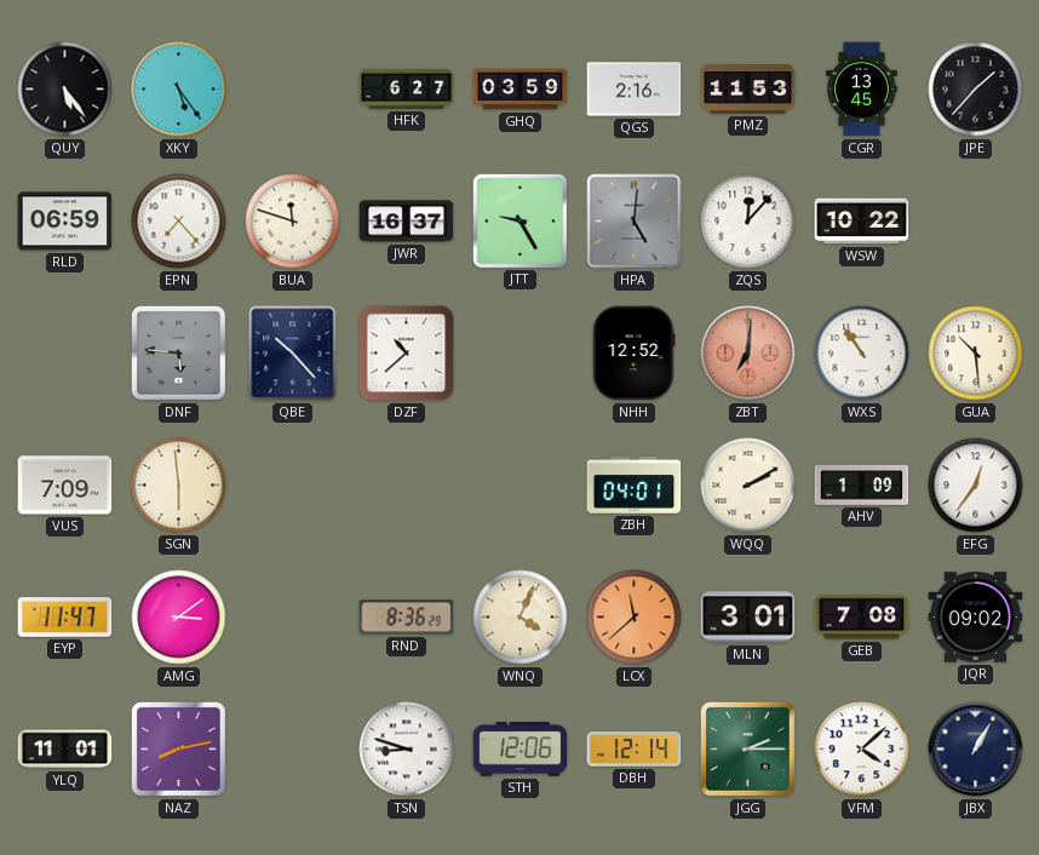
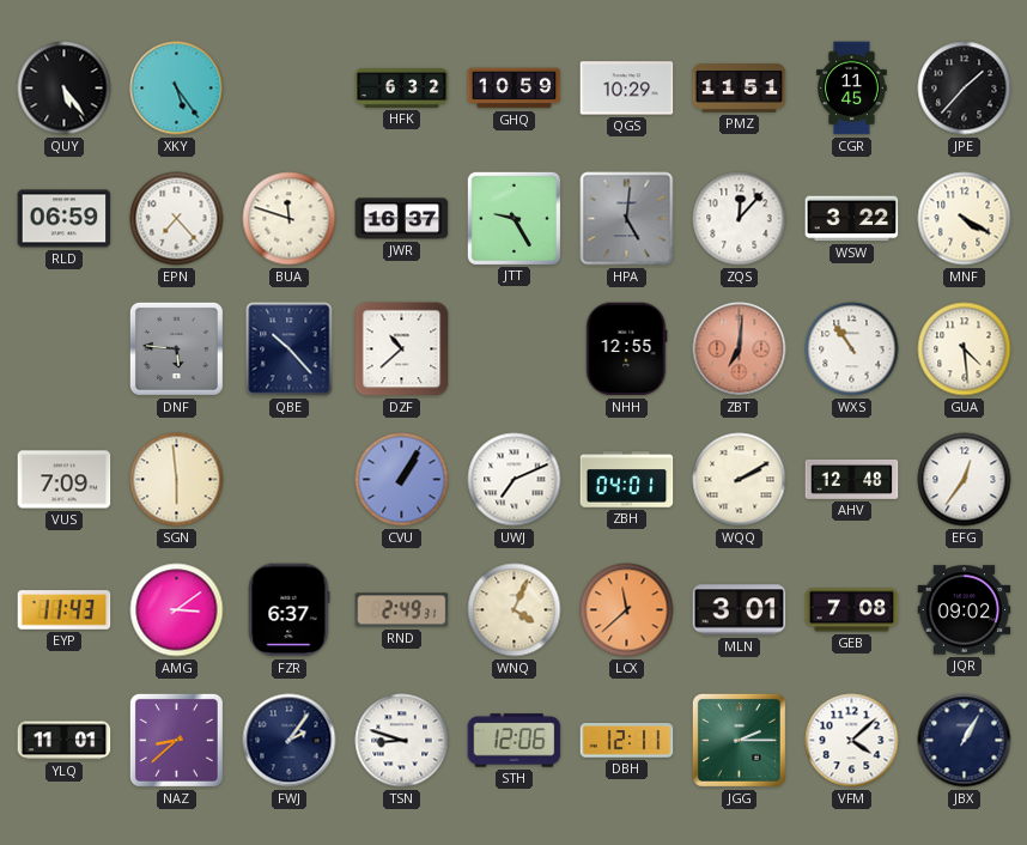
HFK: 6:27 -> 6:32 (402, 89)
GHQ: 03:59 -> 10:59 (515, 89)
QGS: 2:16 -> 10:29 (627, 89)
PMZ: 11:53 -> 11:51 (740, 89)
CGR: 13:45 -> 11:45 (852, 89)
WSW: 10:22 -> 3:22 (852, 219)
MNF: none -> 4:20 (965, 219)
NHH: 12:52 -> 12:55 (626, 349)
GUA: 10:29 -> 4:29 (965, 349)
CVU: none -> 1:05 (402, 480)
UWJ: none -> 7:11 (515, 480)
AHV: 1:09 -> 12:48 (852, 479)
EYP: 11:47 -> 11:43 (65, 610)
FZR: none -> 6:37 (288, 610)
RND: 8:36 -> 2:49 (402, 610)
NAZ: 8:13 -> 8:38 (176, 740)
FWJ: none -> 2:06 (290, 741)
DBH: 12:14 -> 12:11 (627, 741)
